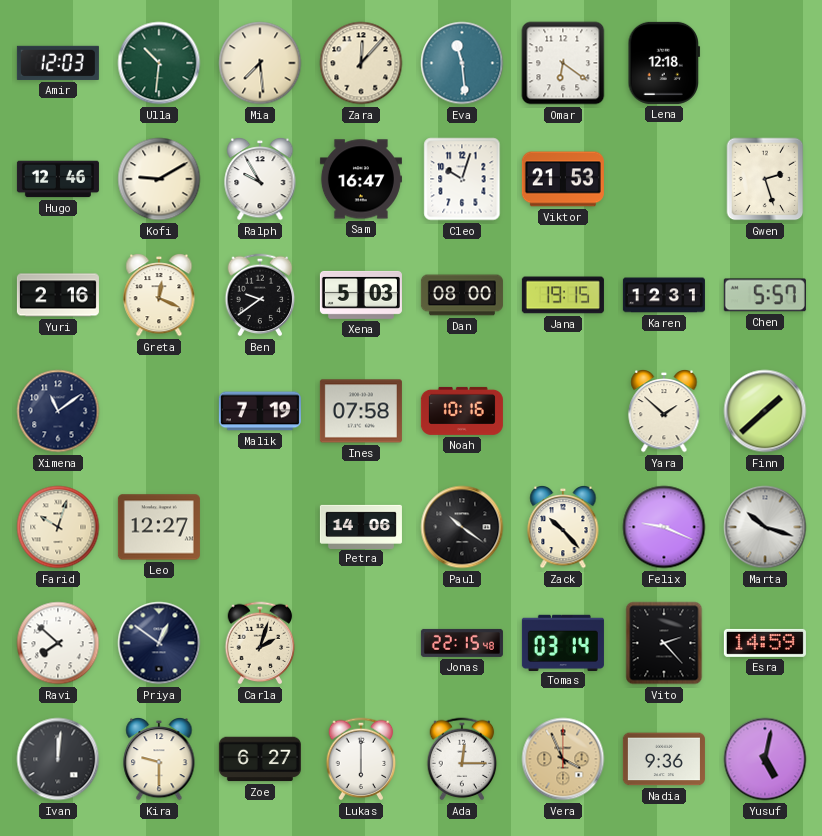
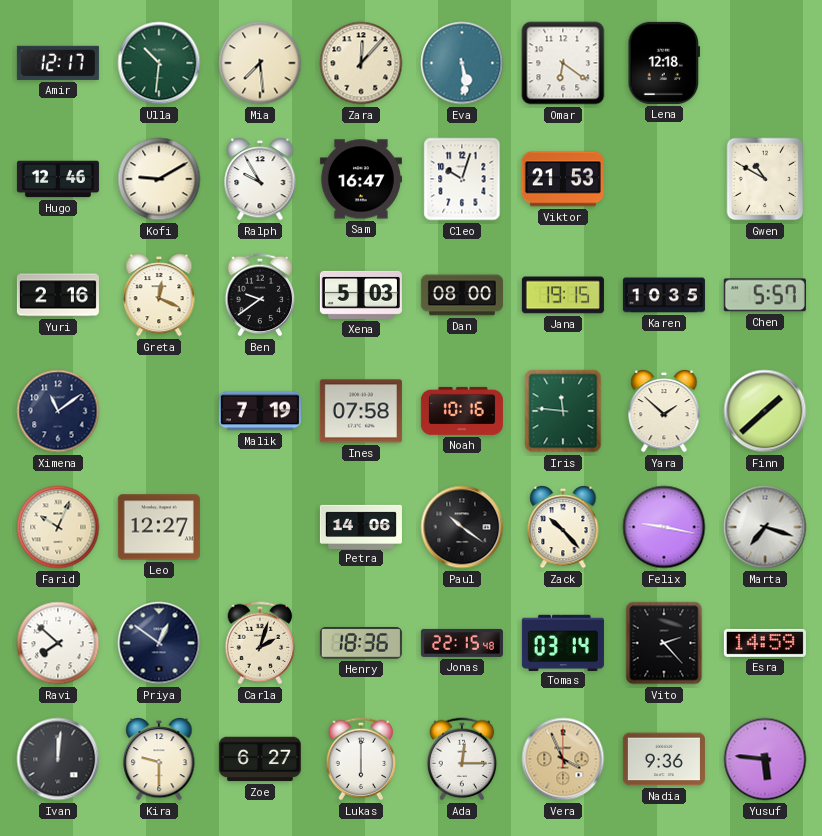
Amir: 12:03 -> 12:17 (58, 63)
Eva: 11:29 -> 5:29 (462, 63)
Gwen: 2:27 -> 10:50 (765, 179)
Karen: 12:31 -> 10:35 (664, 295)
Iris: none -> 11:46 (563, 411)
Farid: 10:03 -> 10:04 (58, 527)
Felix: 9:19 -> 9:17 (664, 527)
Marta: 10:18 -> 7:18 (765, 527)
Henry: none -> 18:36 (361, 644)
Yusuf: 5:02 -> 5:46 (765, 759)
